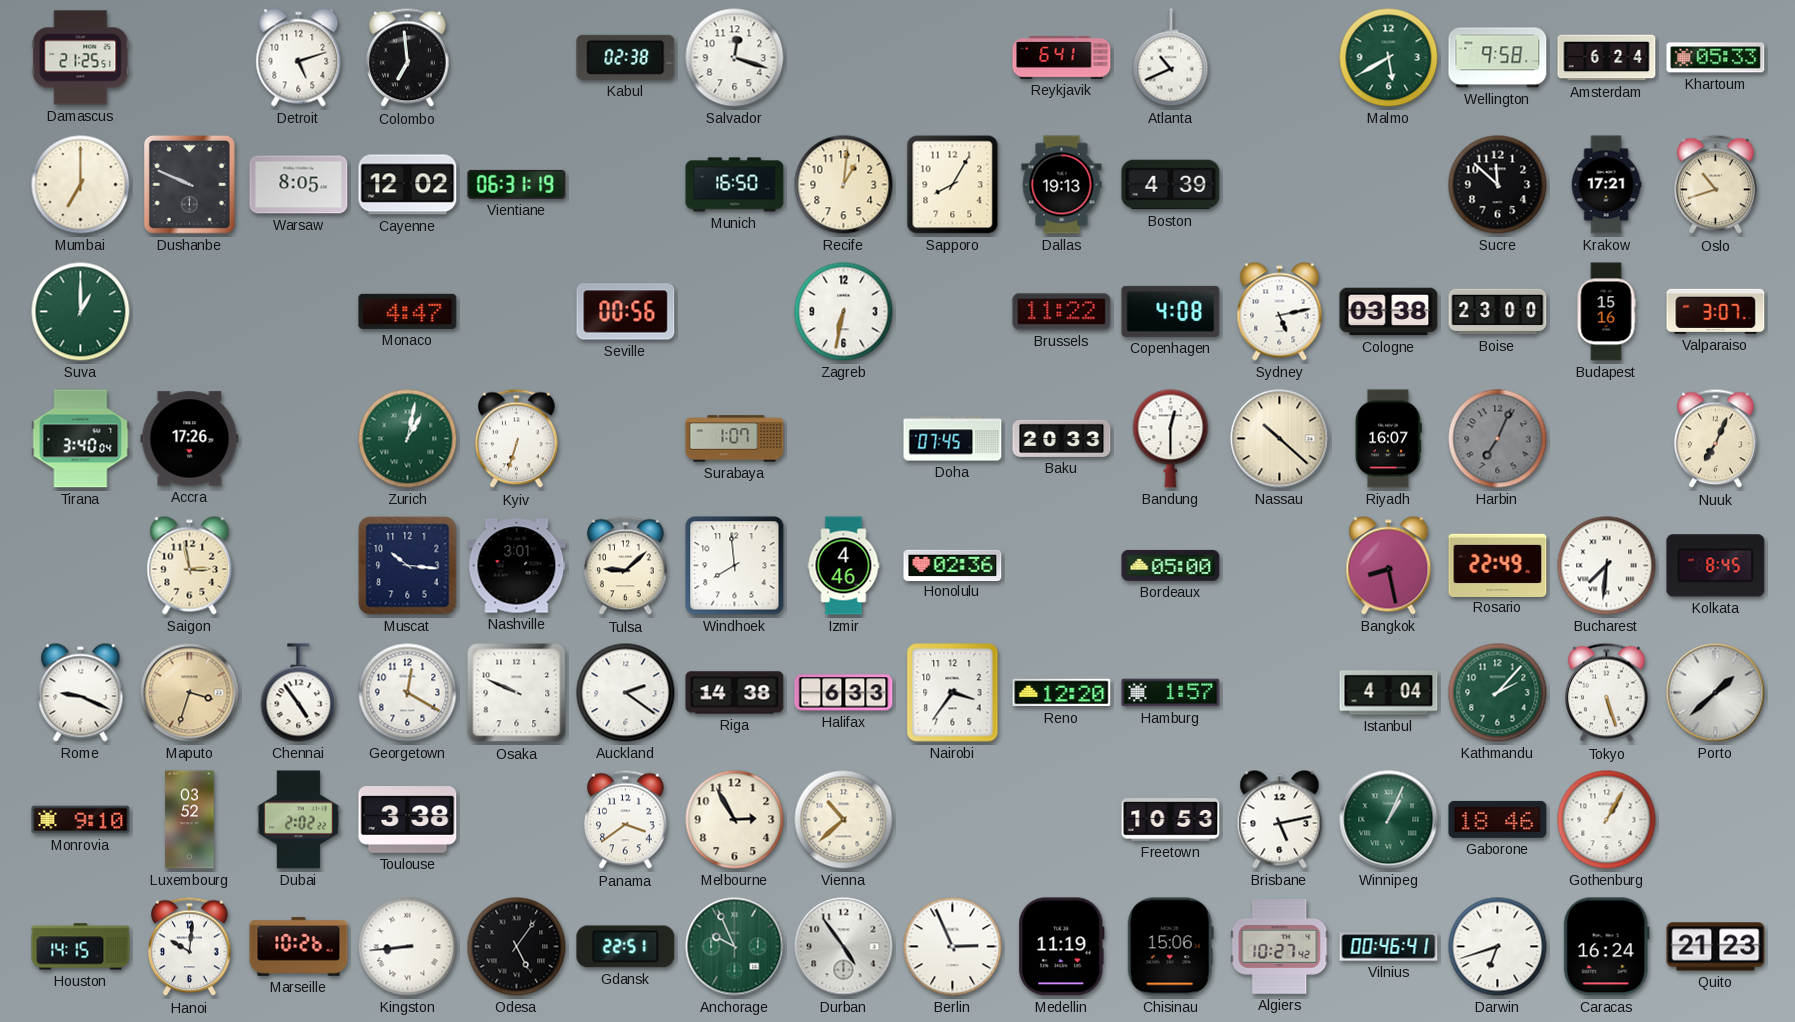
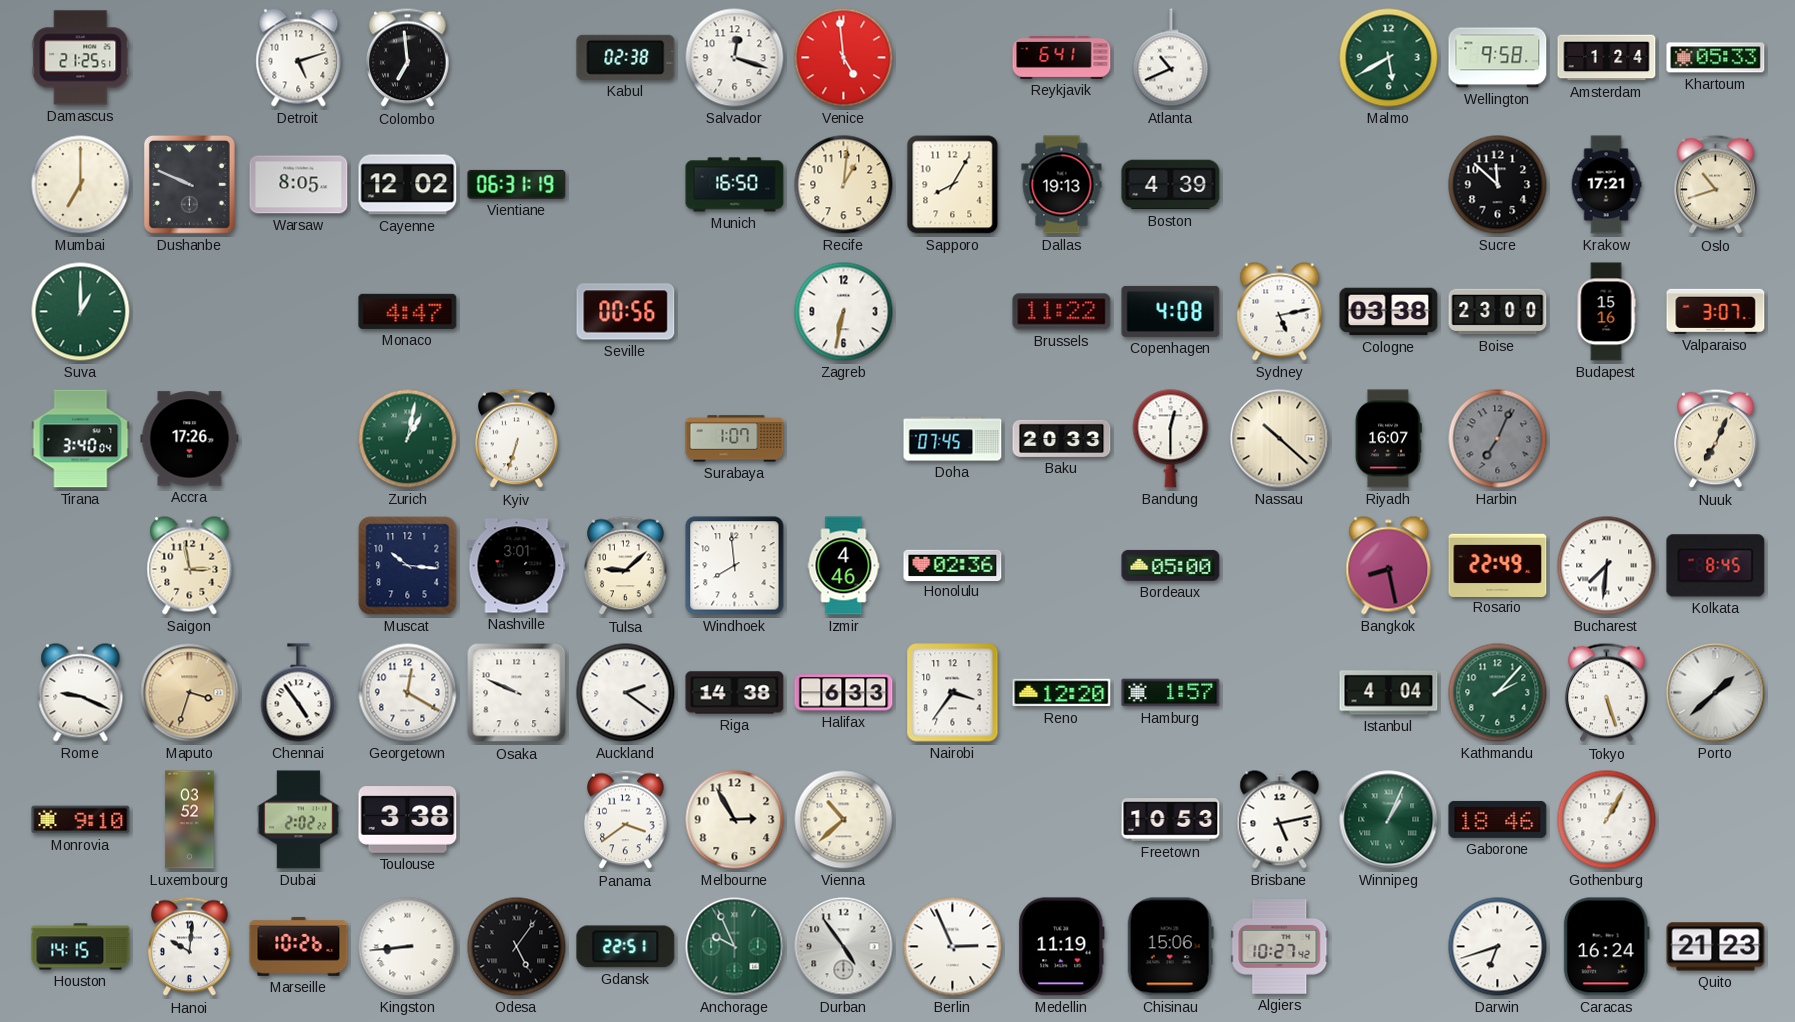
Venice: none -> 4:59 (844, 58)
Amsterdam: 6:24 -> 1:24 (1607, 58)
Vilnius: 00:46 -> none (1389, 947)
